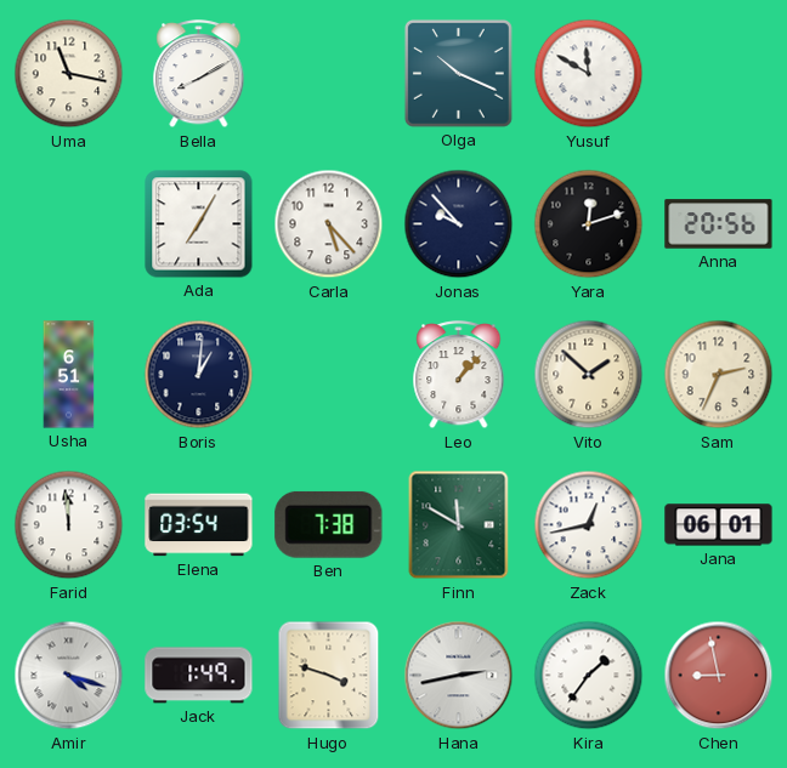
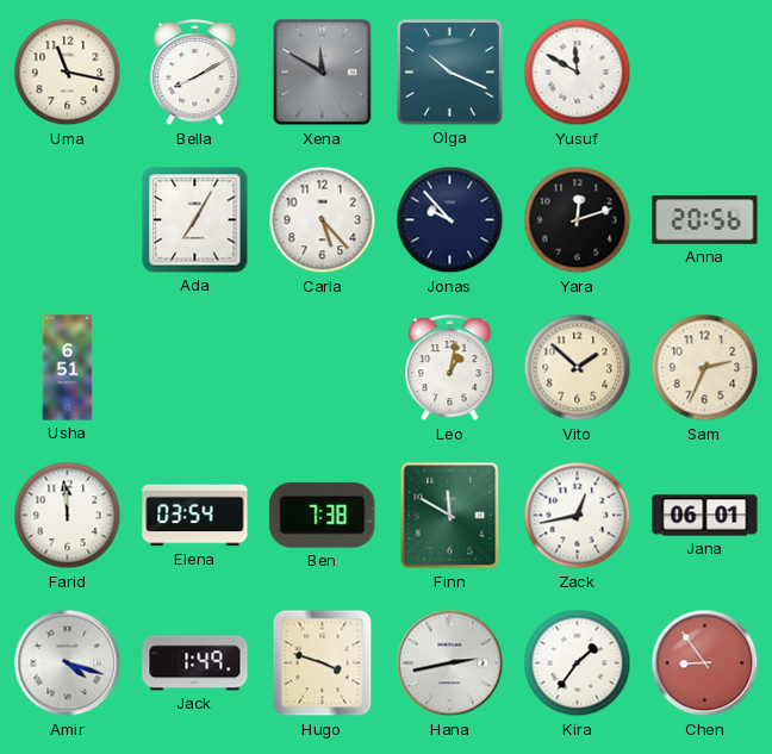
Xena: none -> 11:50 (323, 73)
Boris: 1:01 -> none (199, 375)
Leo: 1:07 -> 1:02 (450, 368)
Chen: 8:58 -> 8:54 (705, 663)
